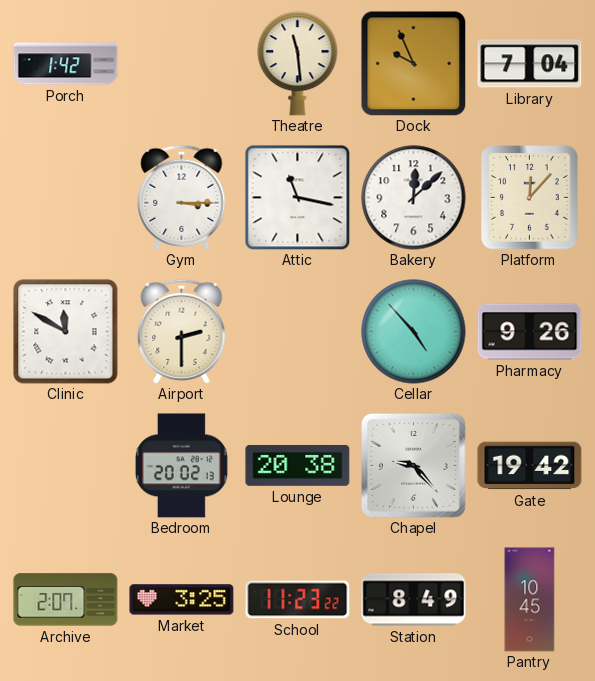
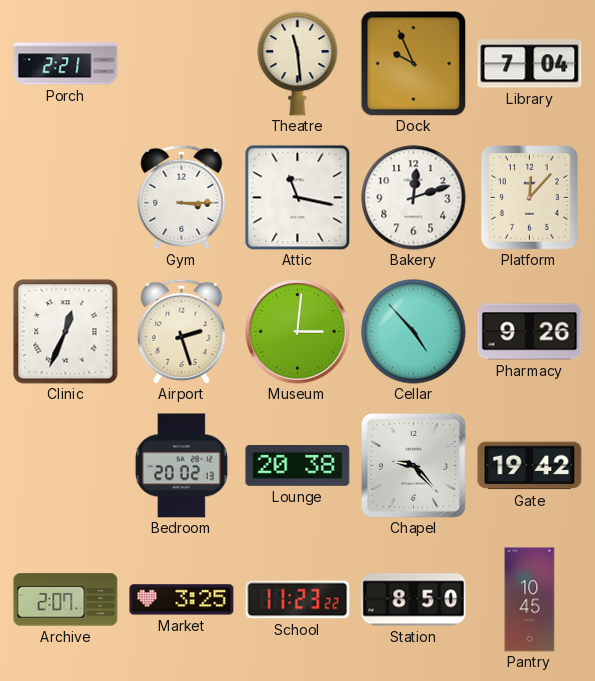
Porch: 1:42 -> 2:21 (66, 64)
Bakery: 12:08 -> 12:12 (414, 198)
Clinic: 11:50 -> 12:34 (66, 332)
Airport: 2:30 -> 2:27 (182, 331)
Museum: none -> 3:01 (298, 332)
Station: 8:49 -> 8:50 (414, 600)
